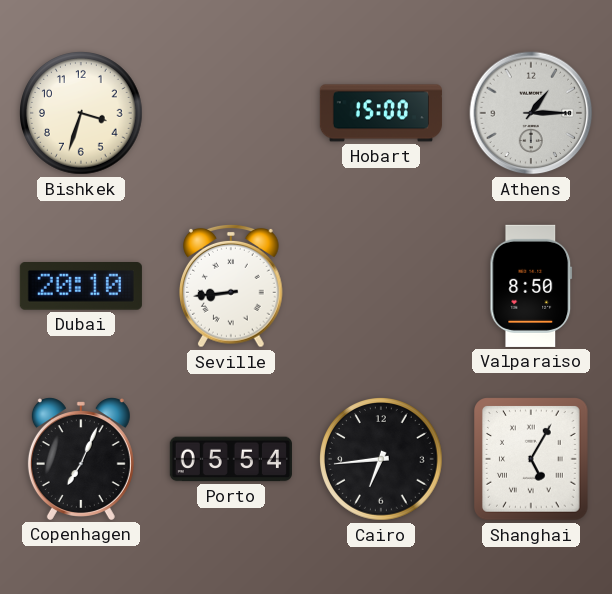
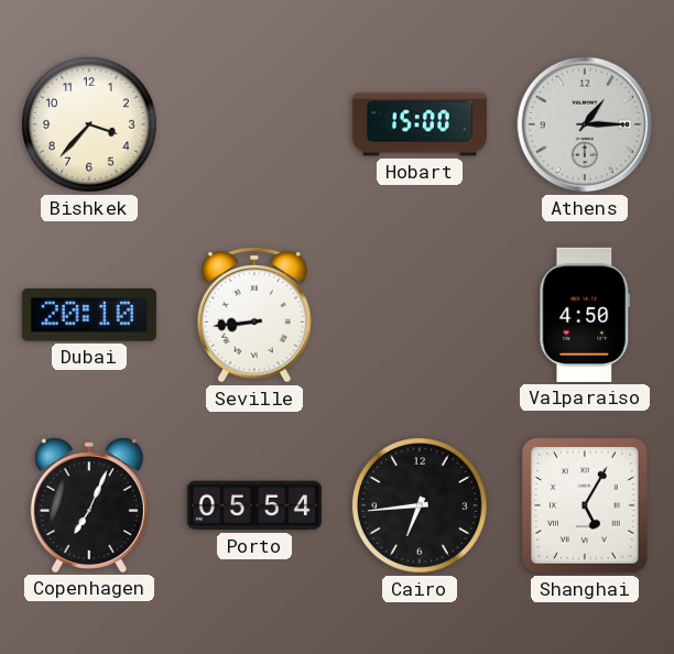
Bishkek: 3:33 -> 3:37 (90, 126)
Valparaiso: 8:50 -> 4:50 (585, 315)
